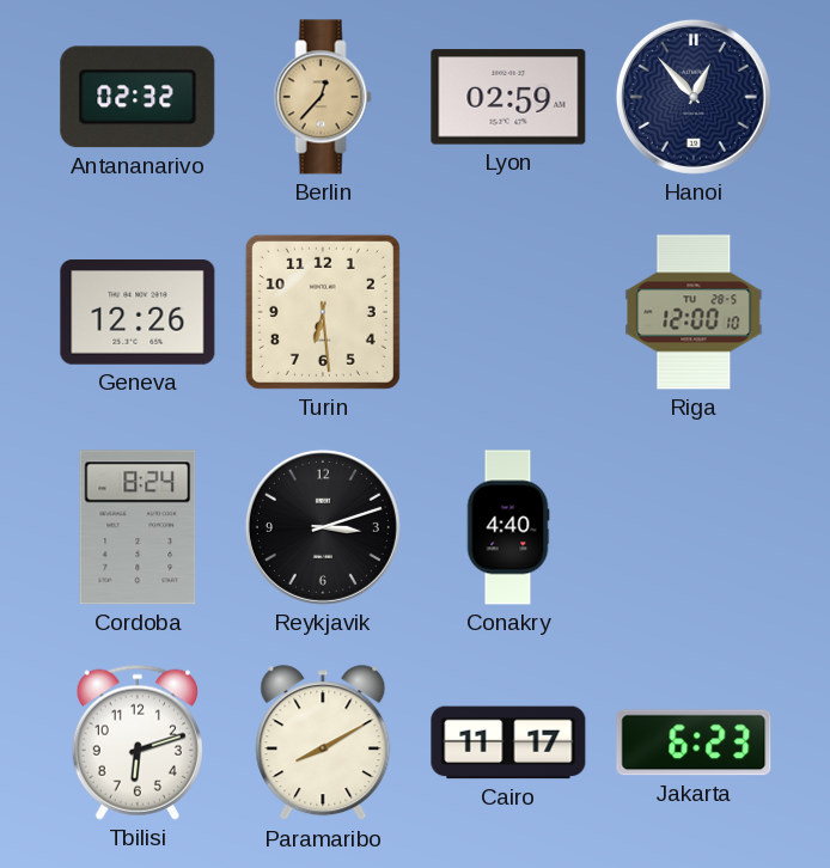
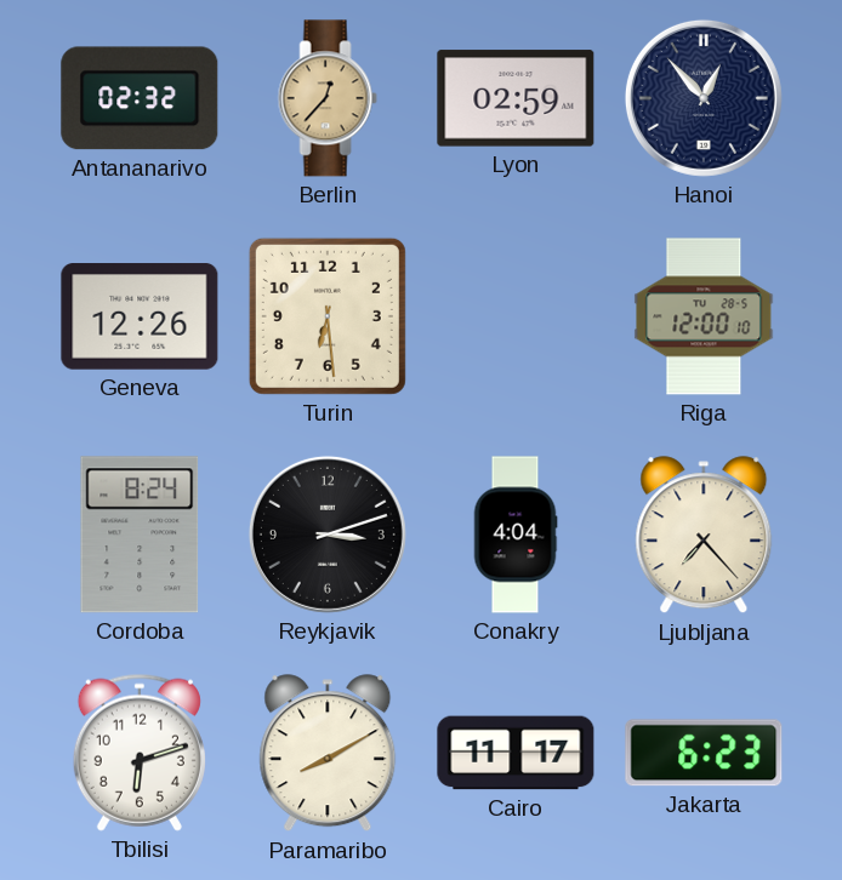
Conakry: 4:40 -> 4:04 (516, 535)
Ljubljana: none -> 7:23 (704, 536)
